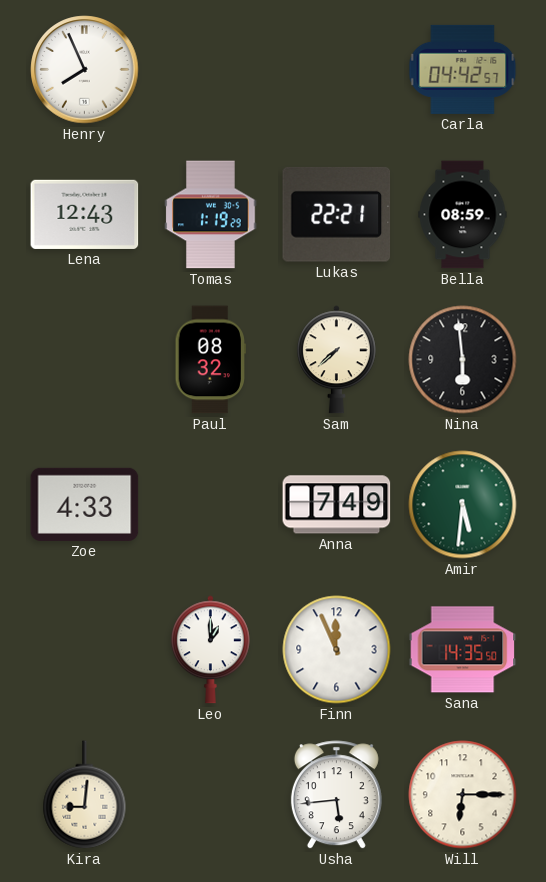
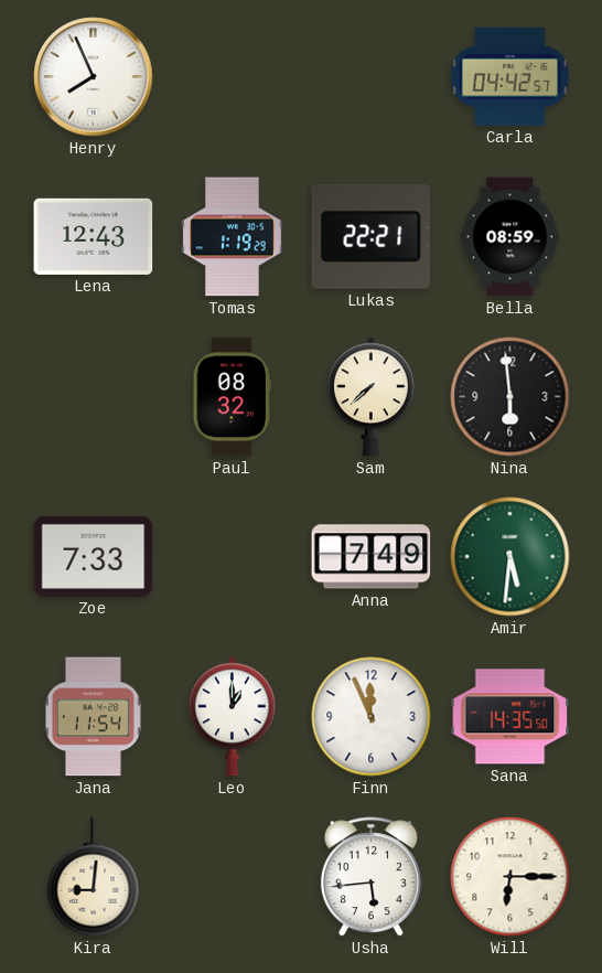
Zoe: 4:33 -> 7:33 (94, 556)
Jana: none -> 11:54 (93, 717)
